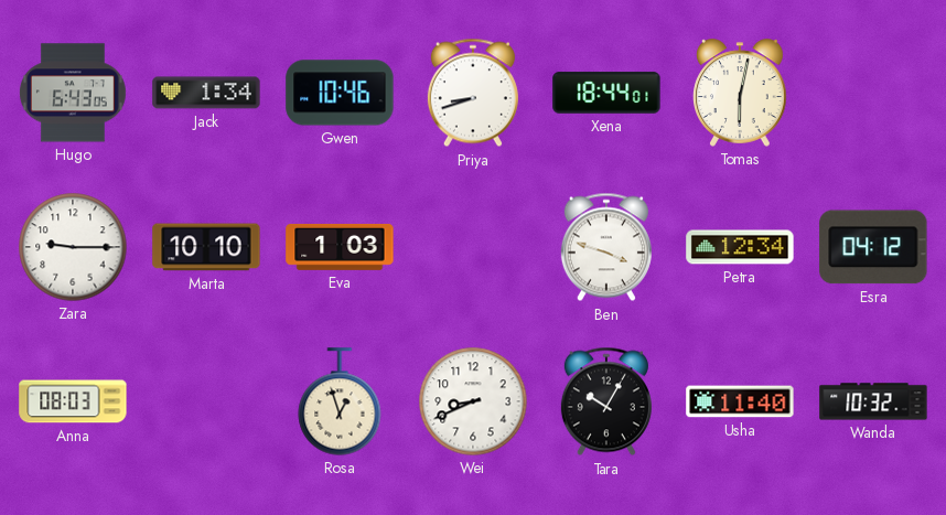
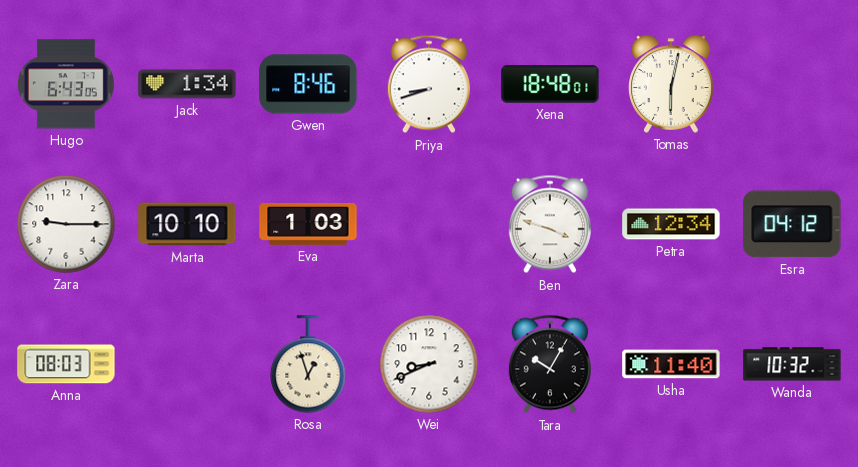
Gwen: 10:46 -> 8:46 (308, 84)
Xena: 18:44 -> 18:48 (550, 84)
